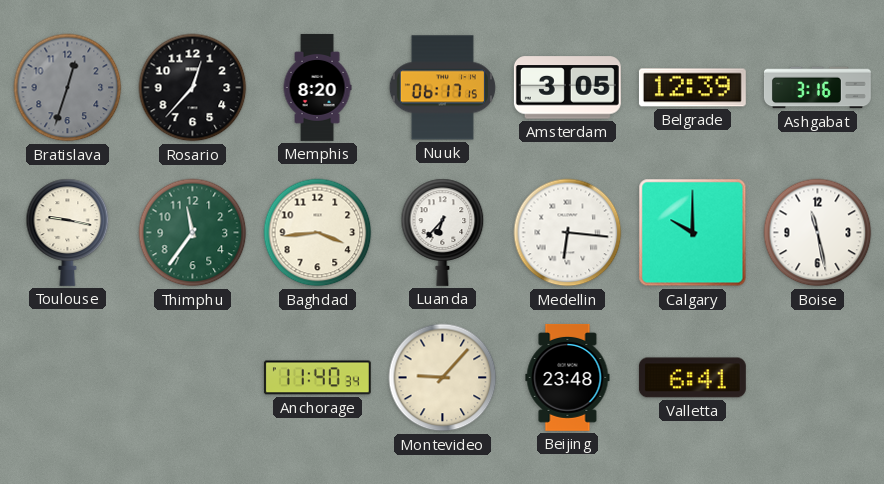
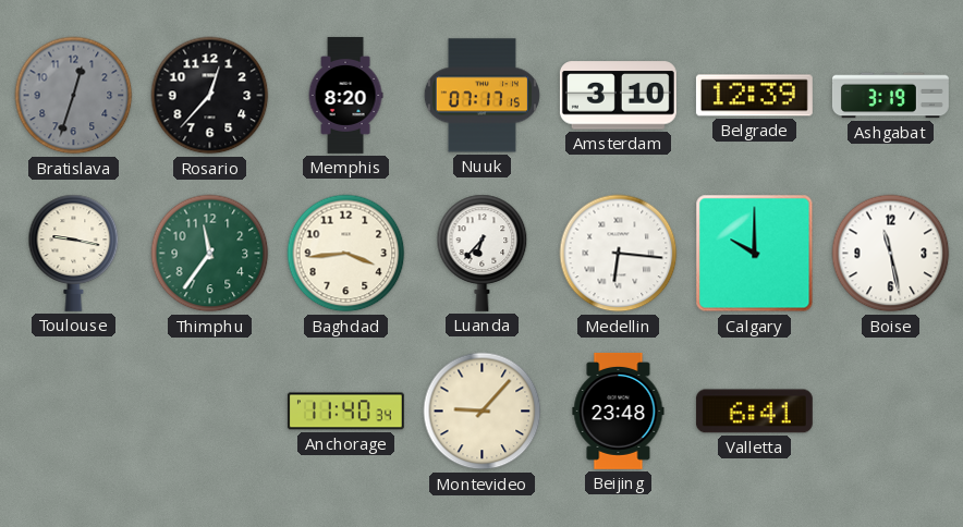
Nuuk: 06:17 -> 07:17 (481, 96)
Amsterdam: 3:05 -> 3:10 (618, 96)
Ashgabat: 3:16 -> 3:19 (890, 96)
